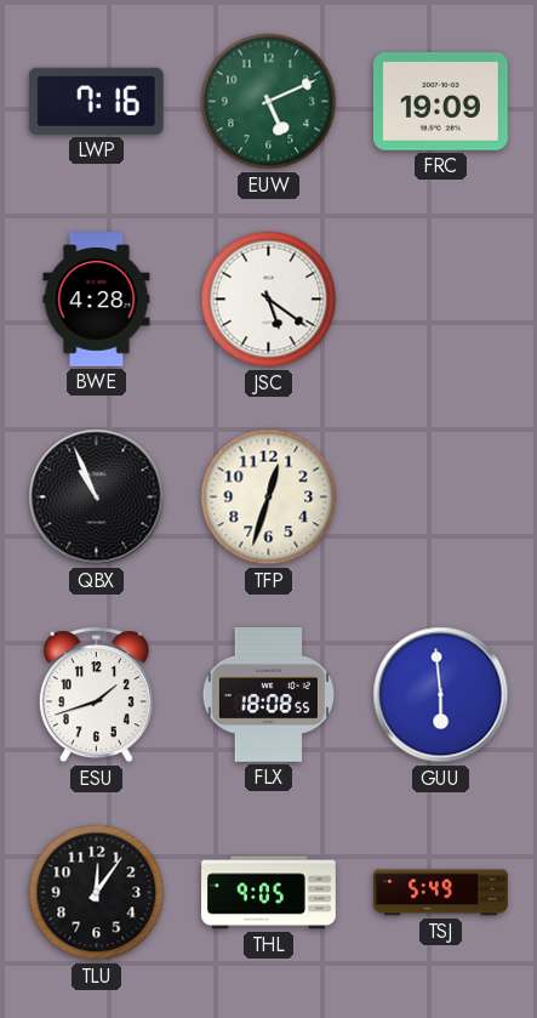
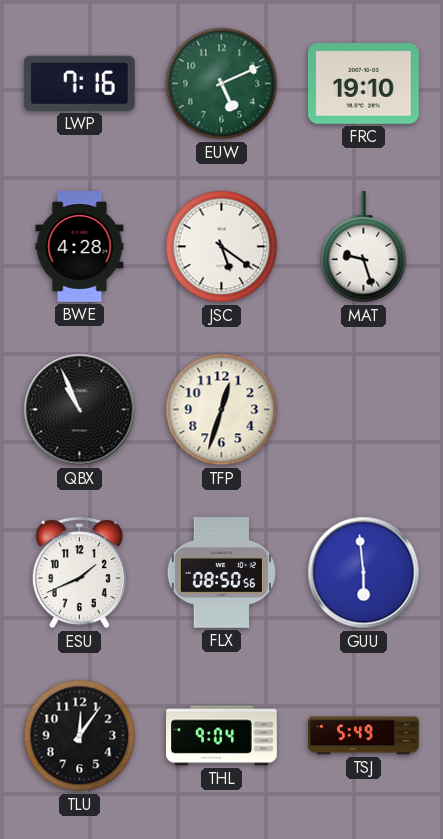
FRC: 19:09 -> 19:10 (363, 84)
MAT: none -> 9:27 (364, 248)
ESU: 1:42 -> 1:41 (79, 573)
FLX: 18:08 -> 08:50 (221, 573)
THL: 9:05 -> 9:04 (222, 736)
